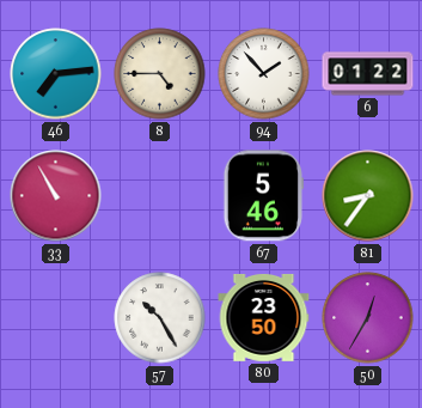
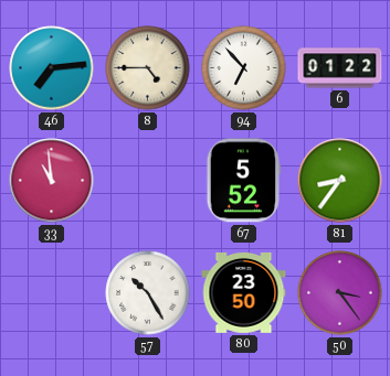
94: 1:53 -> 6:53 (244, 68)
33: 10:55 -> 10:59 (52, 181)
67: 5:46 -> 5:52 (243, 181)
50: 12:35 -> 3:24 (340, 293)
